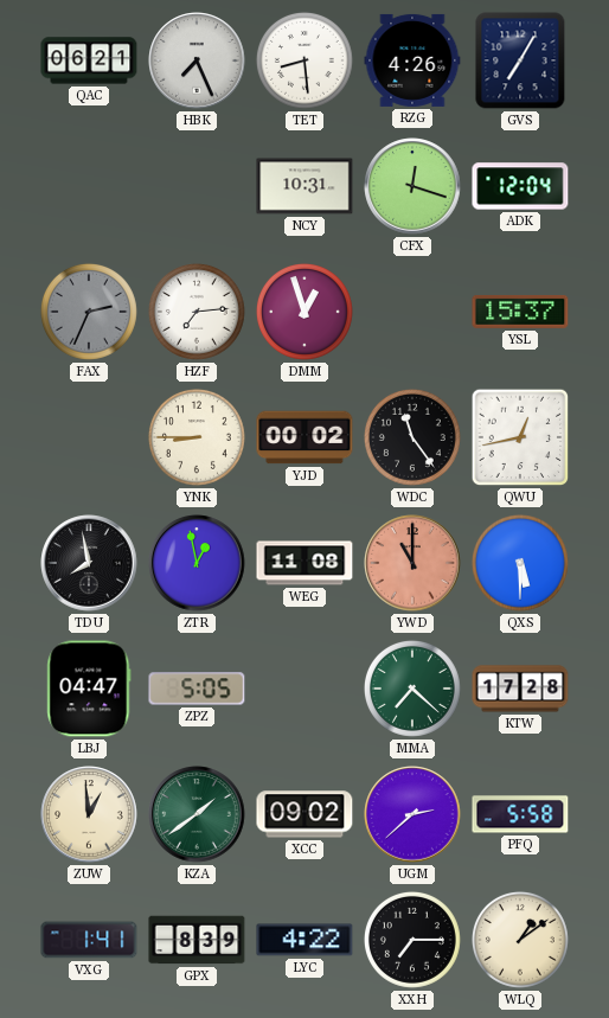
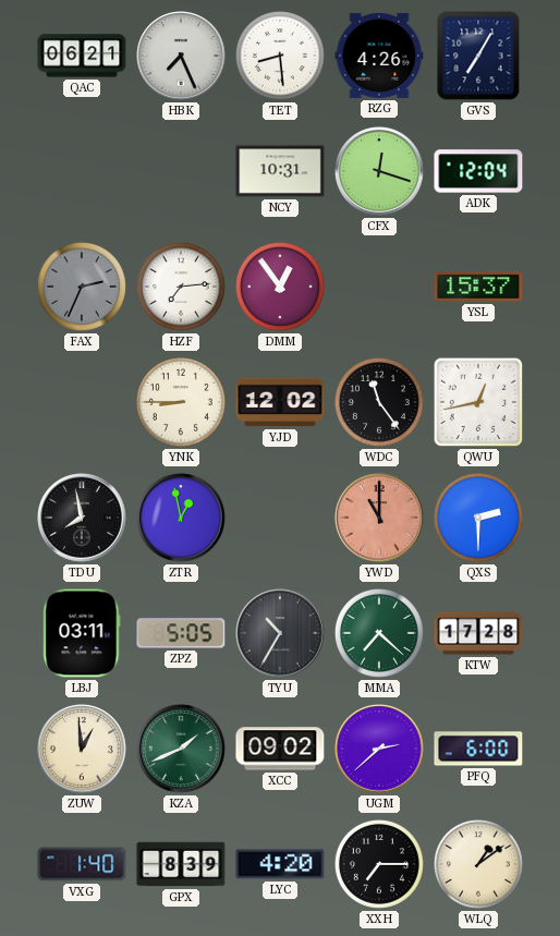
DMM: 12:57 -> 12:54 (280, 287)
YJD: 00:02 -> 12:02 (280, 402)
WEG: 11:08 -> none (304, 563)
QXS: 5:30 -> 2:30 (478, 518)
LBJ: 04:47 -> 03:11 (82, 633)
TYU: none -> 10:35 (280, 633)
KZA: 1:39 -> 1:41 (181, 749)
PFQ: 5:58 -> 6:00 (478, 749)
VXG: 1:41 -> 1:40 (82, 864)
LYC: 4:22 -> 4:20 (280, 864)
